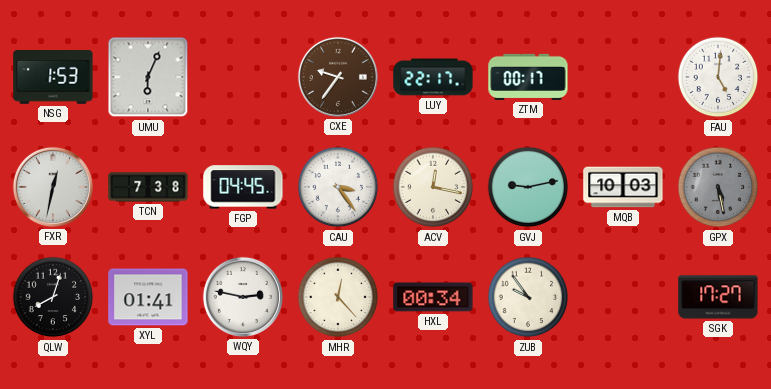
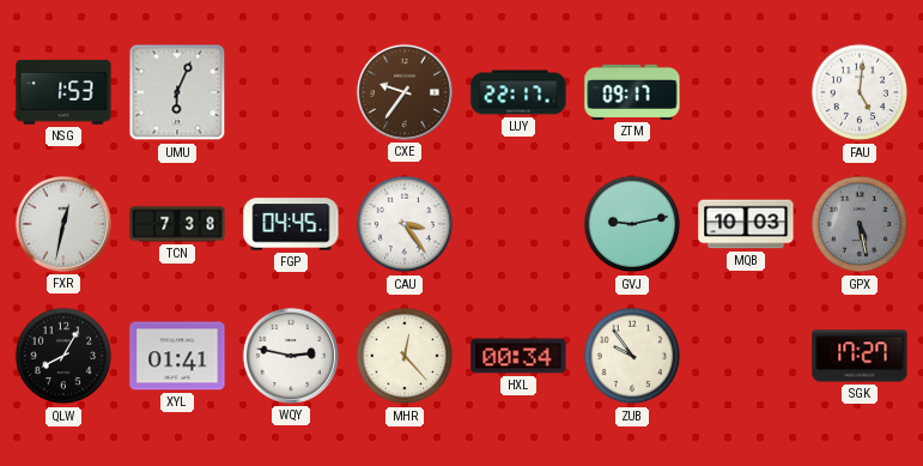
ZTM: 00:17 -> 09:17 (632, 92)
ACV: 12:17 -> none (433, 187)
QLW: 8:03 -> 8:05 (63, 356)
